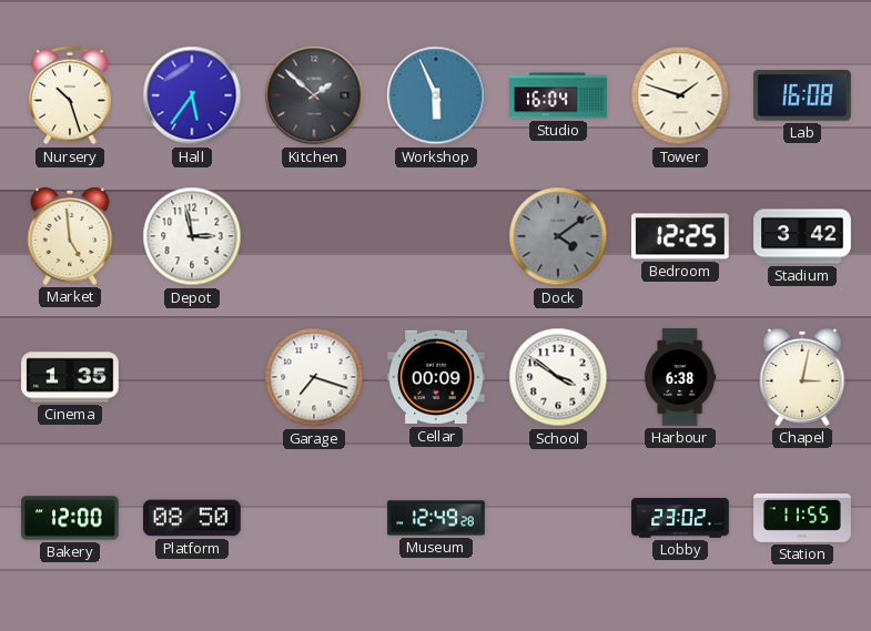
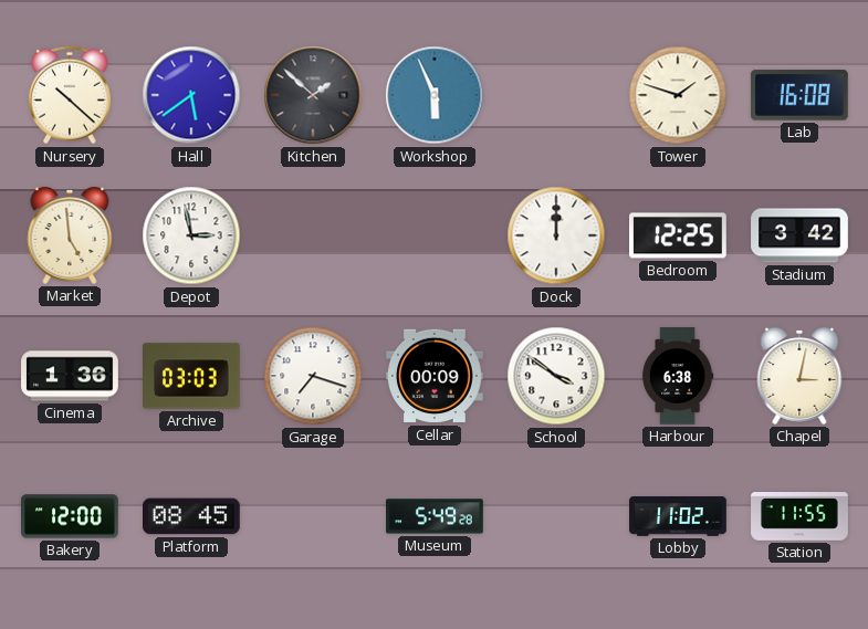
Nursery: 10:27 -> 10:22 (70, 95)
Hall: 5:36 -> 5:39 (191, 95)
Studio: 16:04 -> none (558, 95)
Dock: 4:09 -> 12:00 (556, 235)
Dock dial: grey -> white (556, 235)
Cinema: 1:35 -> 1:36 (70, 376)
Archive: none -> 03:03 (192, 376)
Platform: 08:50 -> 08:45 (192, 516)
Museum: 12:49 -> 5:49 (435, 516)
Lobby: 23:02 -> 11:02 (678, 516)
